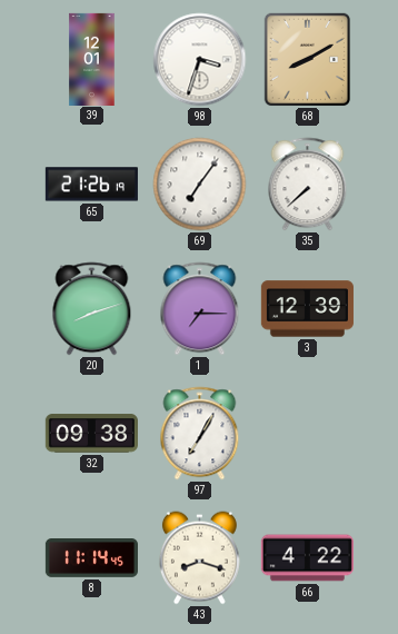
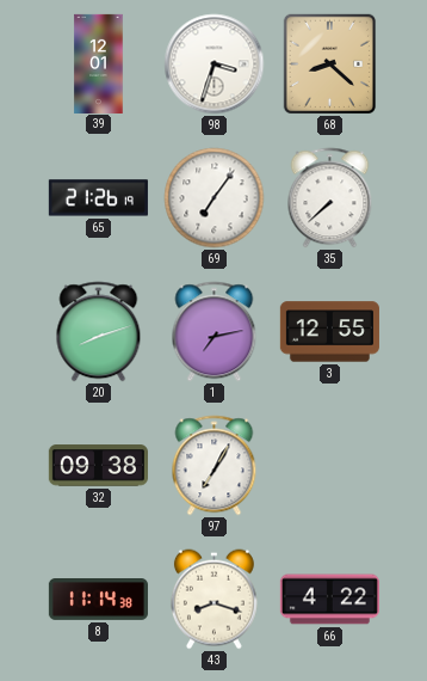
68: 8:10 -> 8:22 (330, 65)
1: 7:15 -> 7:13 (215, 332)
3: 12:39 -> 12:55 (329, 332)
8: 11:14:45 -> 11:14:38 (98, 600)
